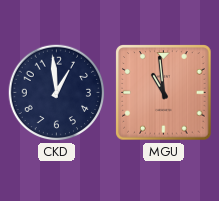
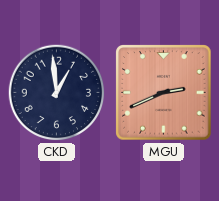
MGU: 10:59 -> 2:41 (164, 93)
